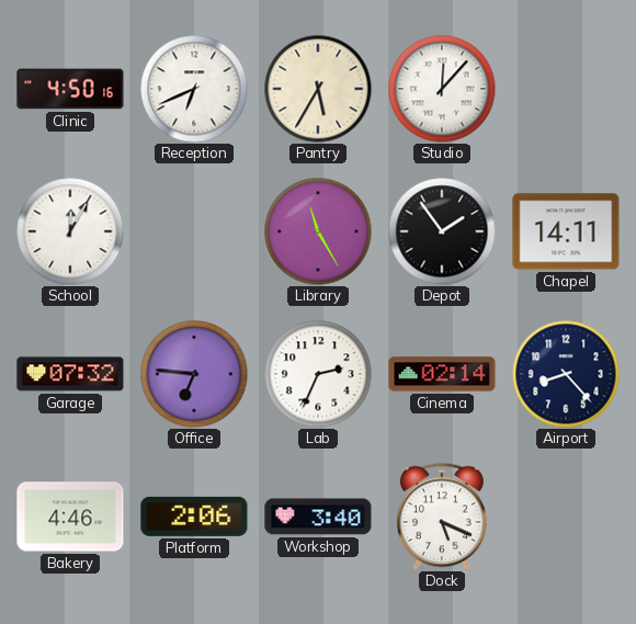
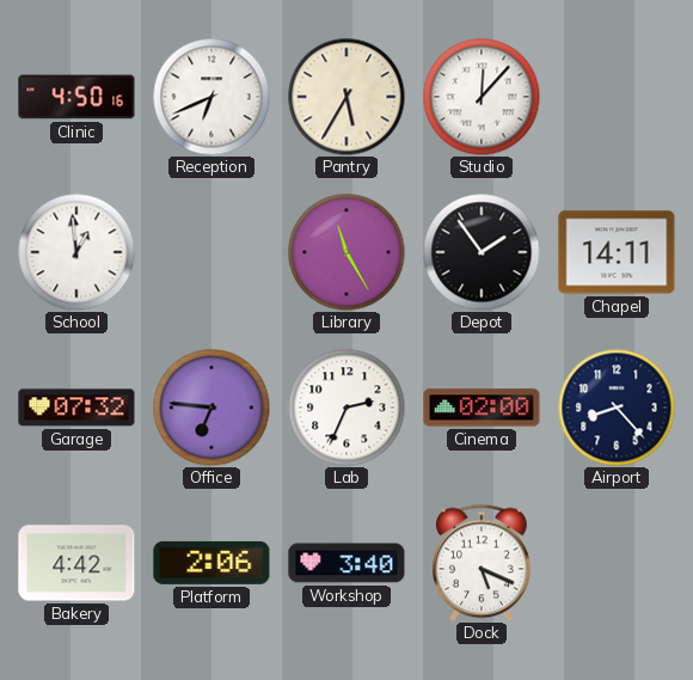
School: 12:05 -> 12:59 (76, 252)
Cinema: 02:14 -> 02:00 (482, 408)
Bakery: 4:46 -> 4:42 (76, 563)
